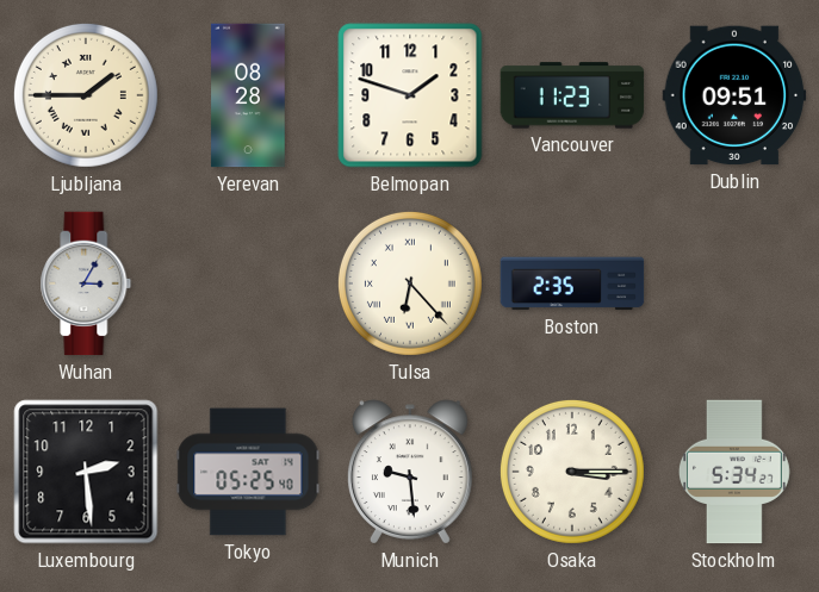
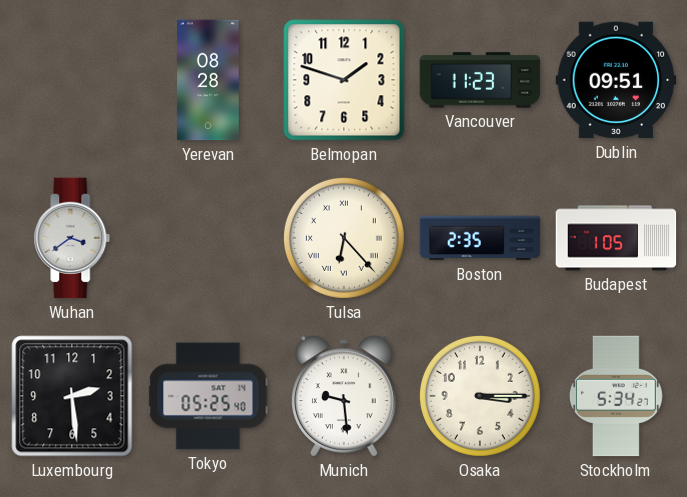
Ljubljana: 1:45 -> none (86, 95)
Wuhan: 3:05 -> 3:39 (72, 238)
Budapest: none -> 1:05 (616, 238)
